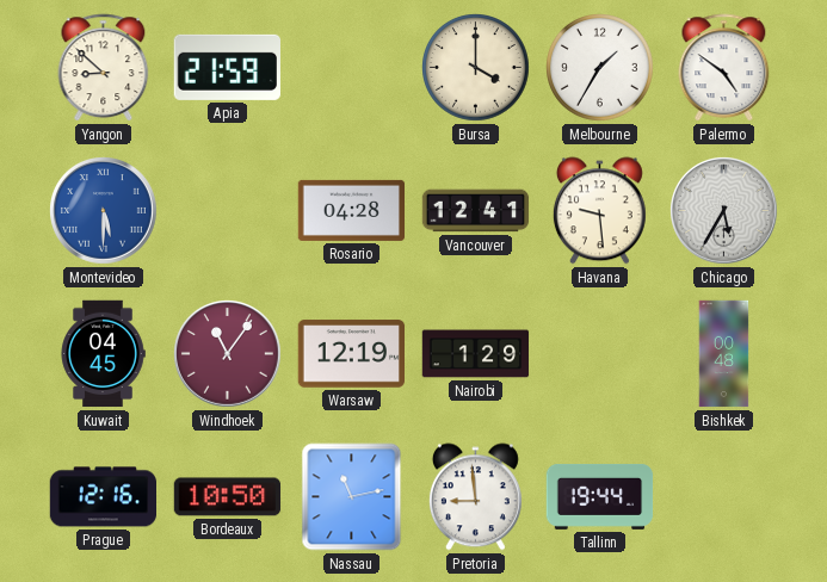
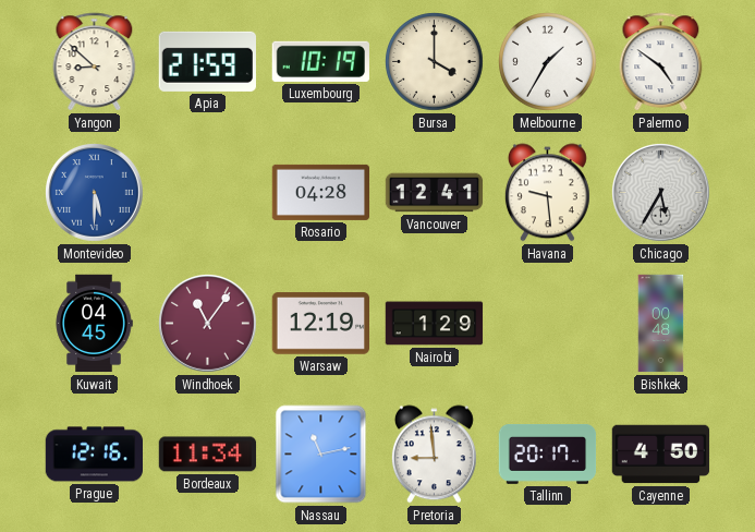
Luxembourg: none -> 10:19 (320, 61)
Bordeaux: 10:50 -> 11:34 (208, 455)
Tallinn: 19:44 -> 20:17 (548, 454)
Cayenne: none -> 4:50 (661, 455)
